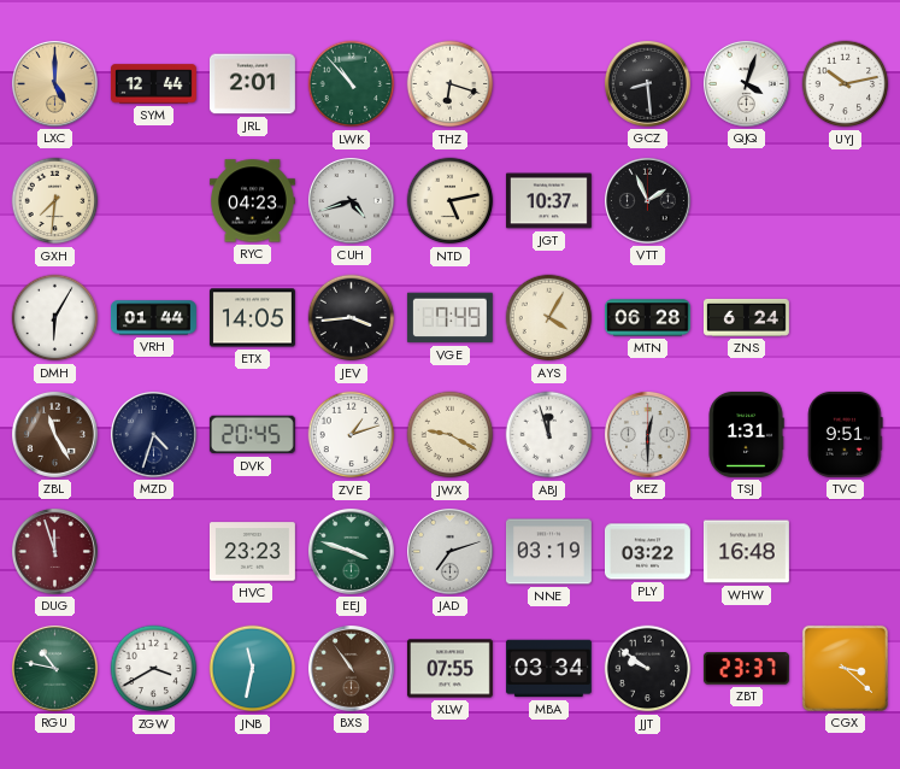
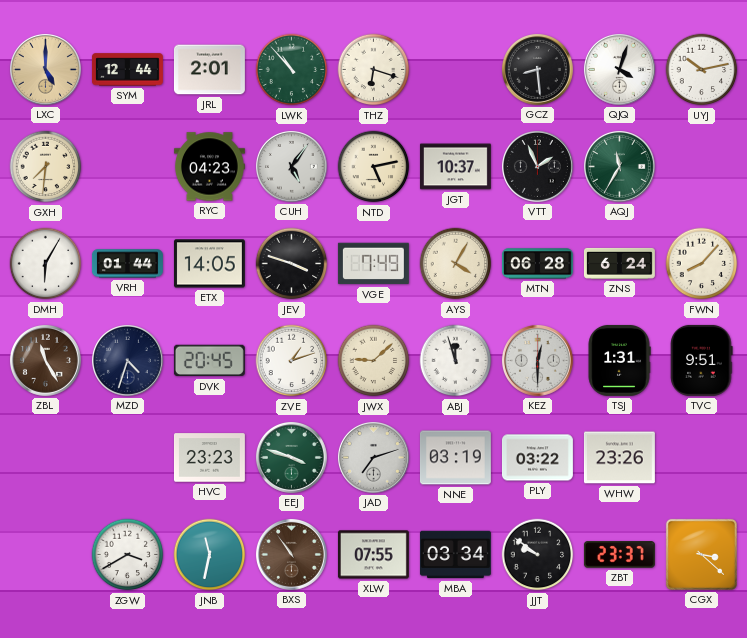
CUH: 4:42 -> 5:06 (291, 166)
AQJ: none -> 11:35 (619, 166)
JEV: 3:44 -> 3:48 (292, 264)
FWN: none -> 8:07 (702, 264)
JWX: 9:20 -> 9:08 (374, 361)
DUG: 11:57 -> none (54, 551)
WHW: 16:48 -> 23:26 (619, 458)
RGU: 10:47 -> none (54, 668)
